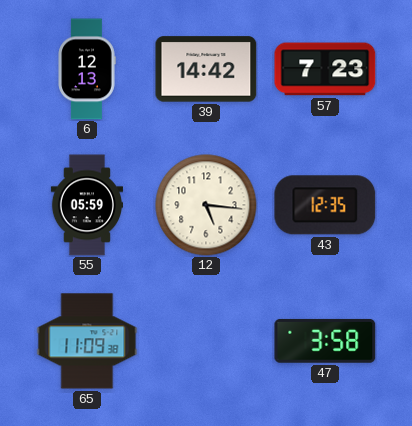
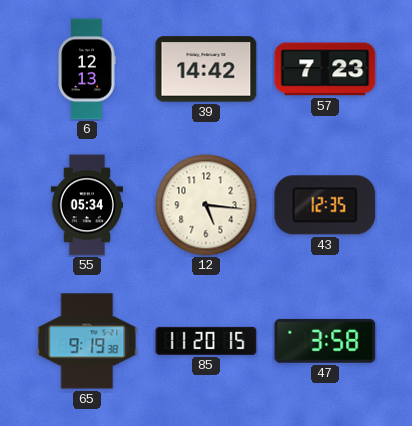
55: 05:59 -> 05:34 (86, 205)
65: 11:09 -> 9:19 (87, 341)
85: none -> 11:20 (206, 341)
